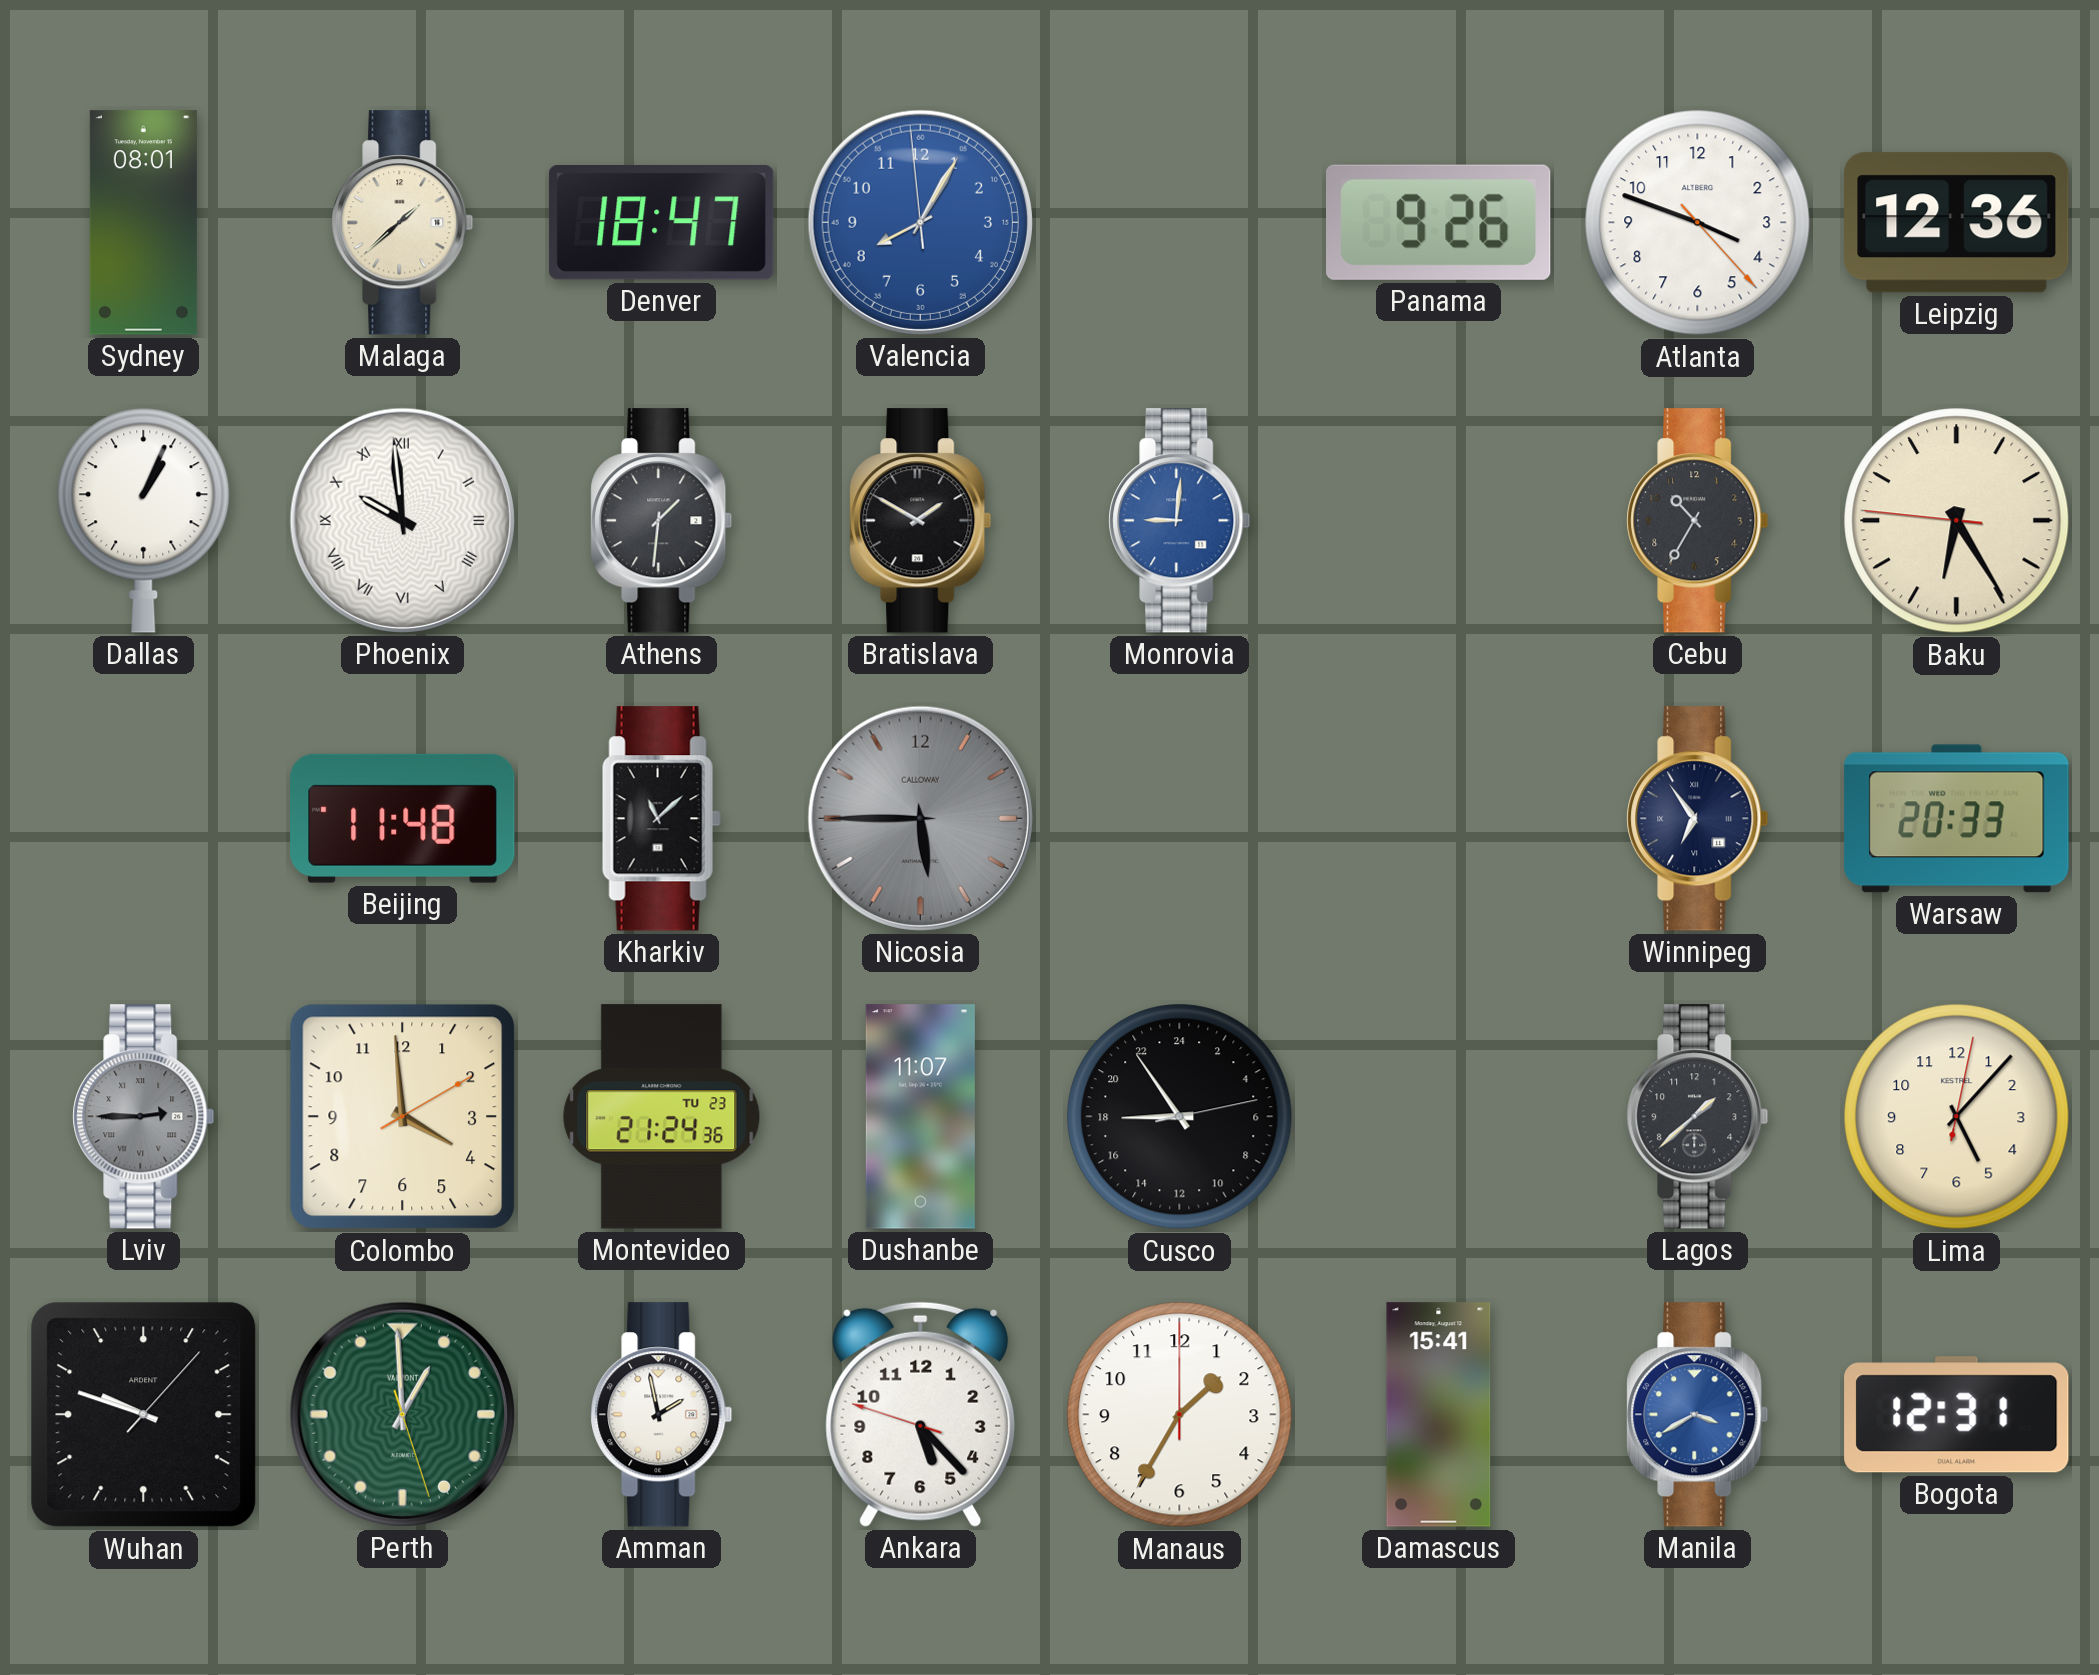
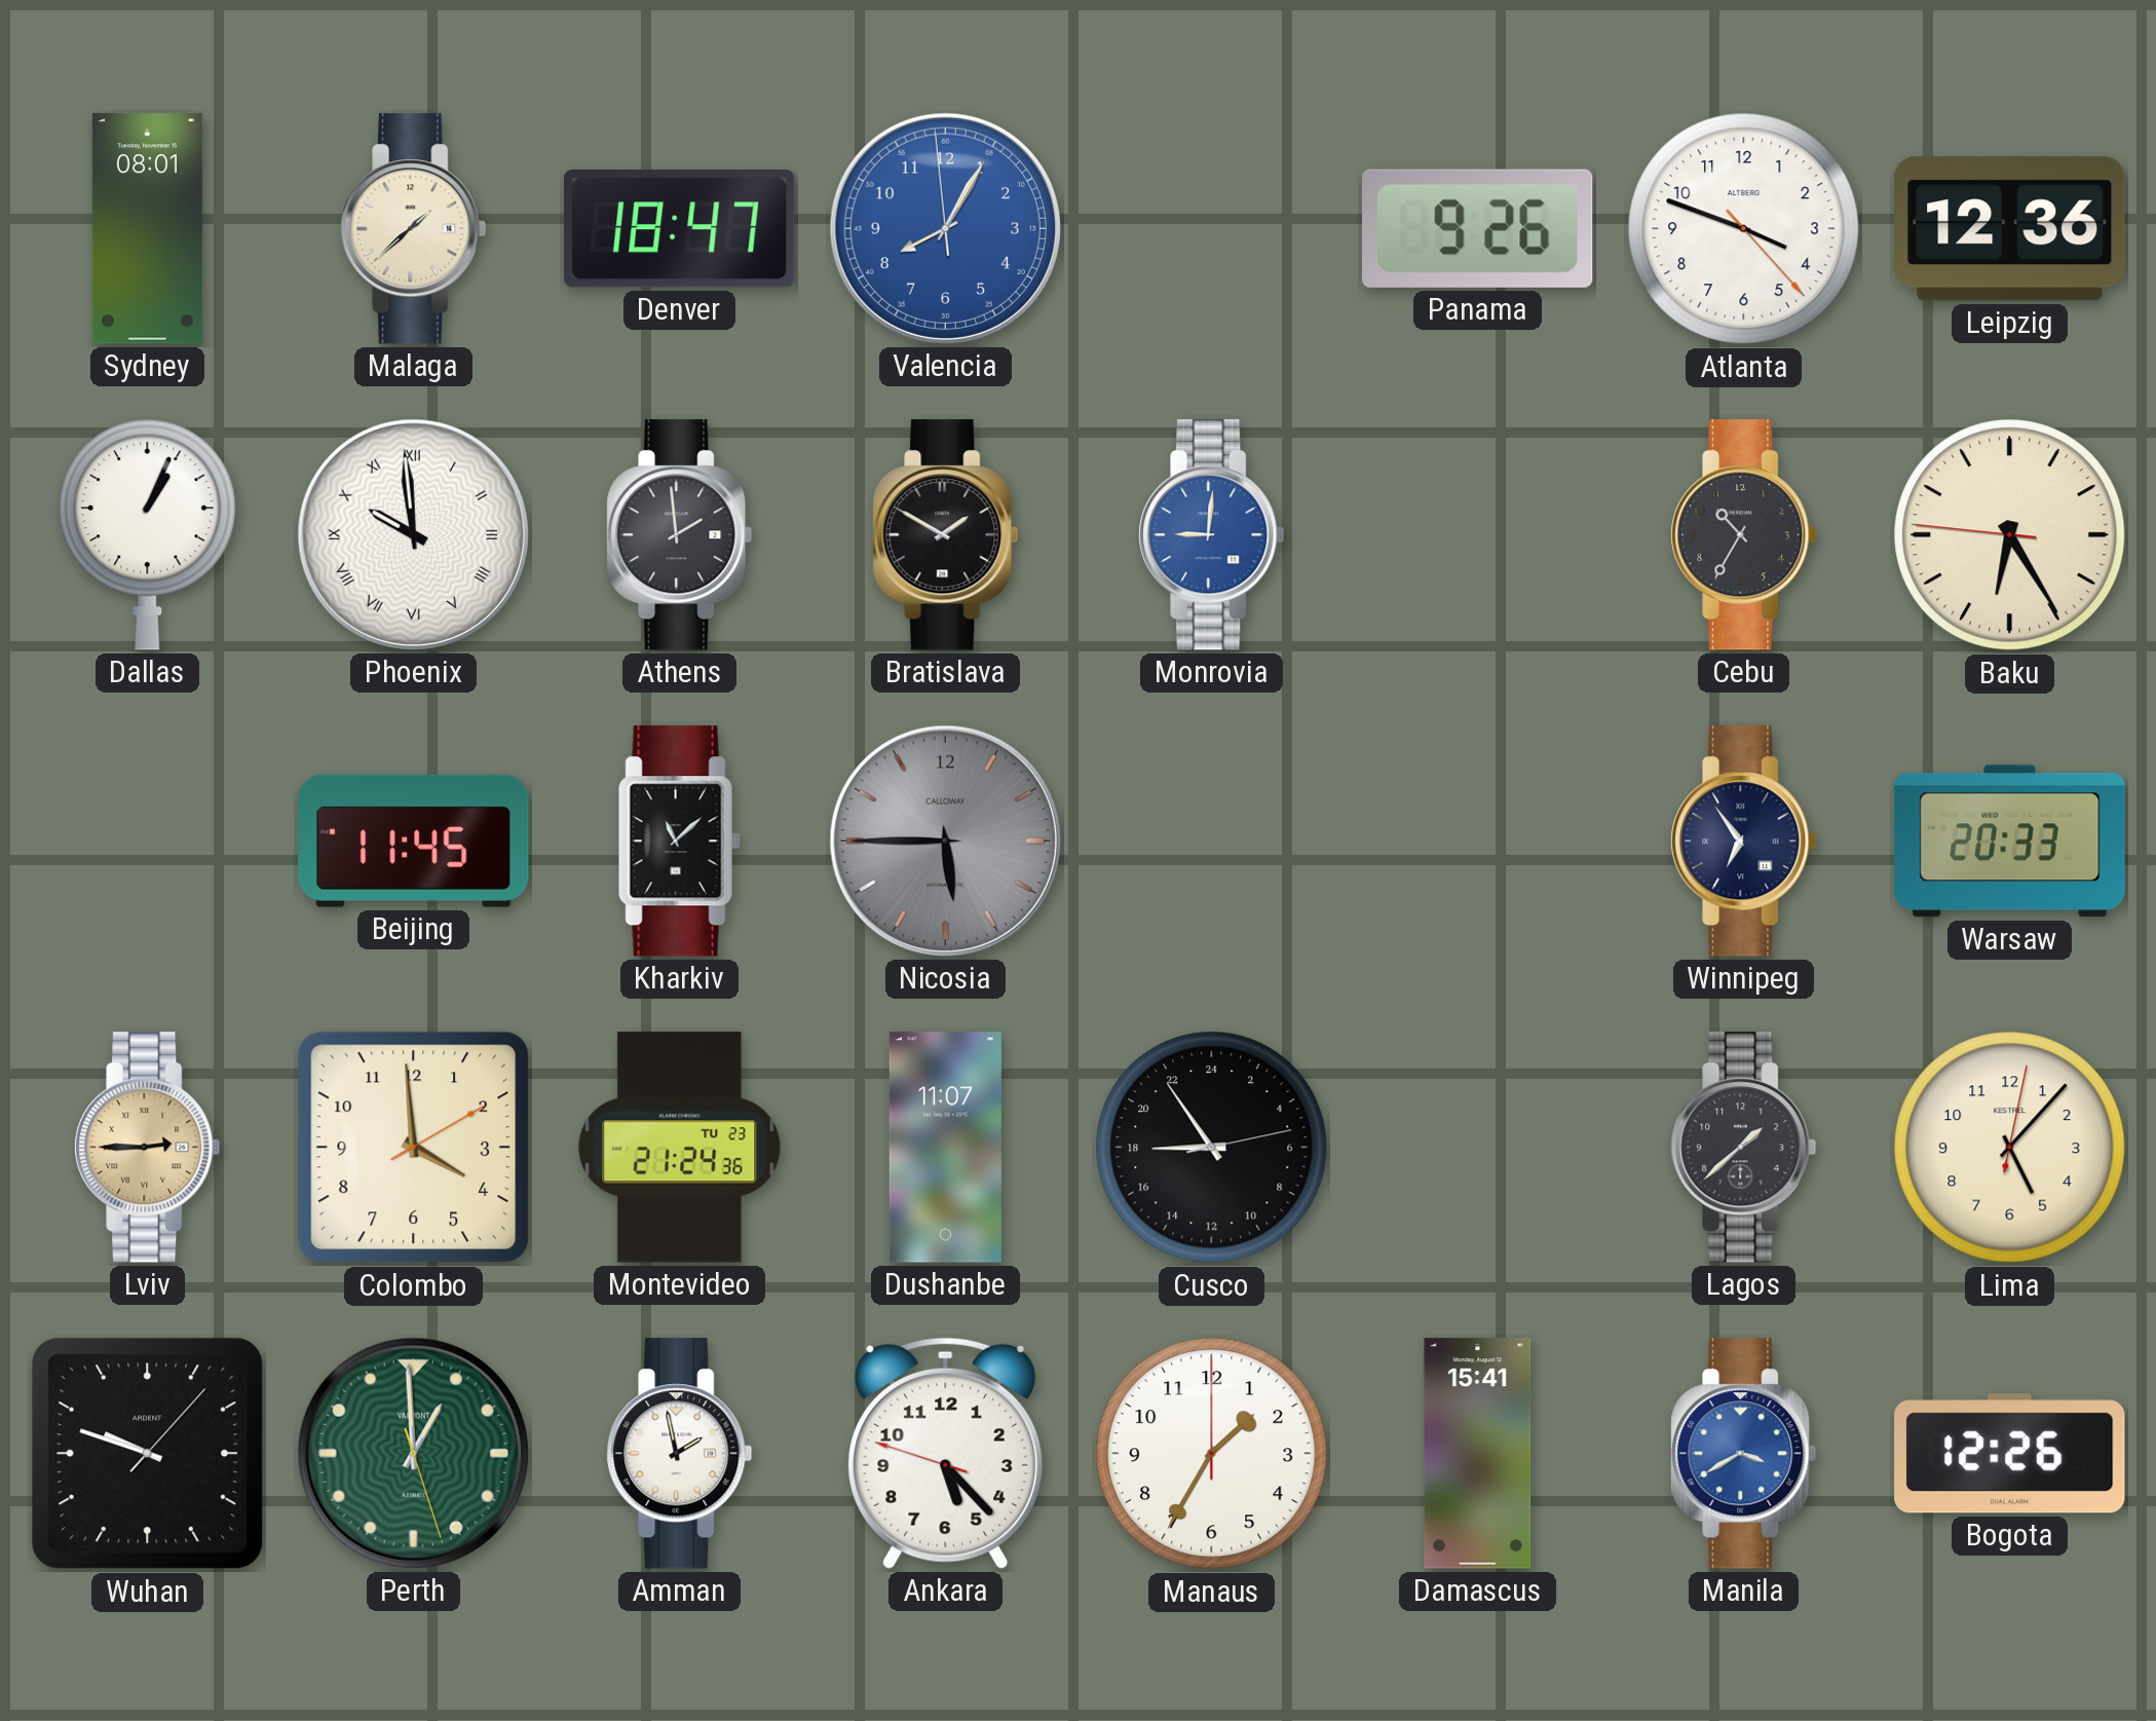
Athens: 1:31 -> 1:59 (680, 535)
Beijing: 11:48 -> 11:45 (414, 840)
Lviv dial: grey -> champagne (148, 1148)
Bogota: 12:31 -> 12:26 (2010, 1454)
